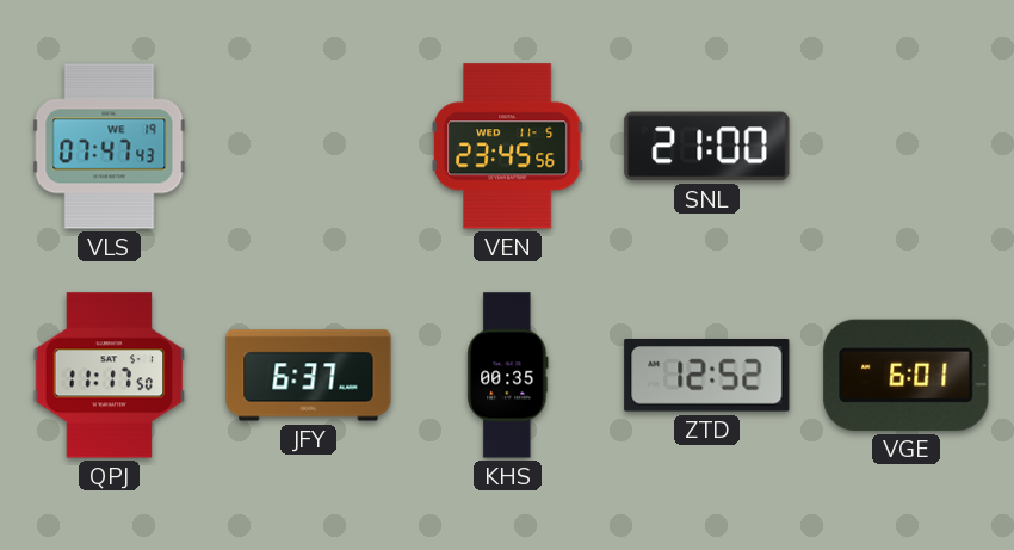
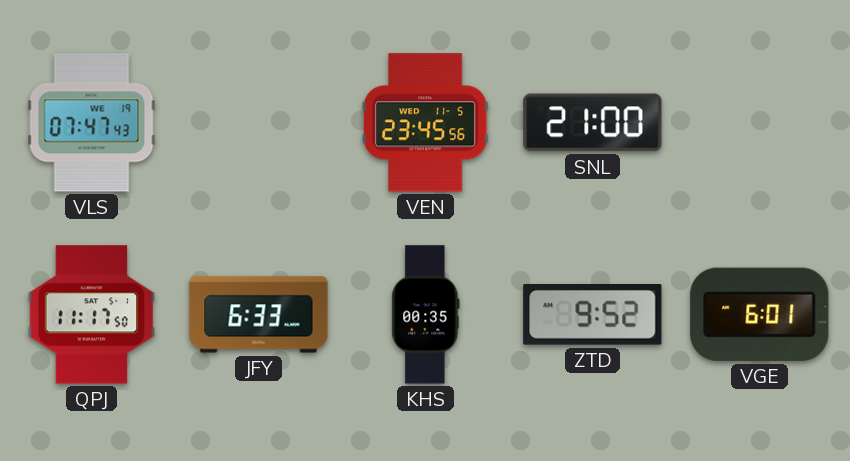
JFY: 6:37 -> 6:33 (259, 315)
ZTD: 12:52 -> 9:52 (593, 315)
